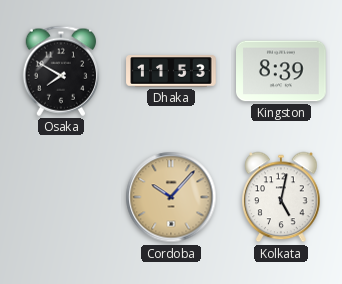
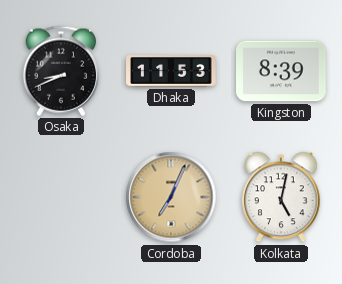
Osaka: 7:50 -> 8:41 (60, 71)
Cordoba: 10:07 -> 7:04 (171, 197)
